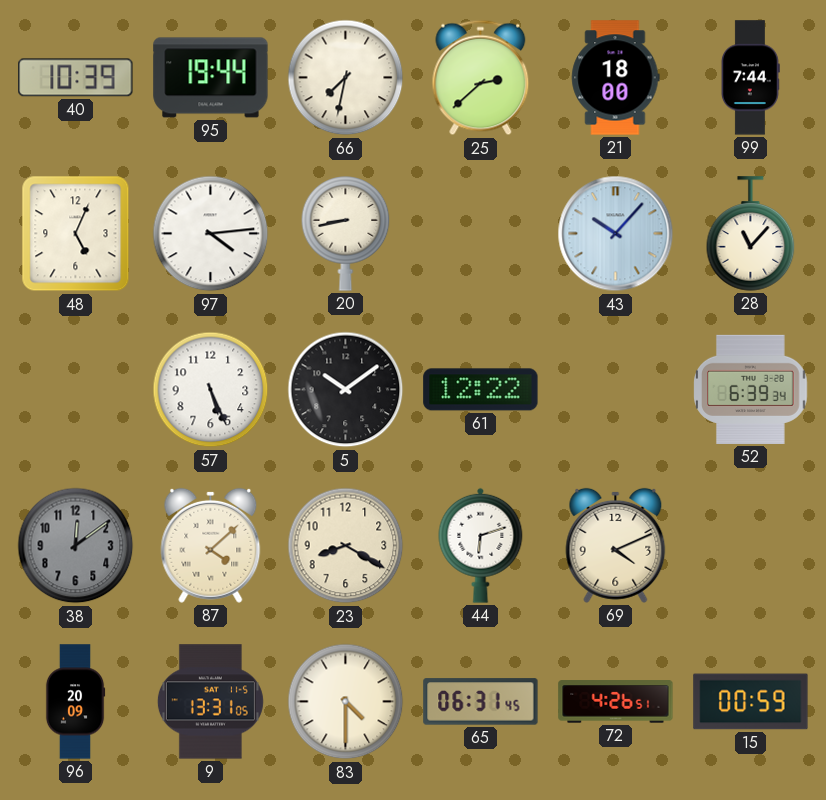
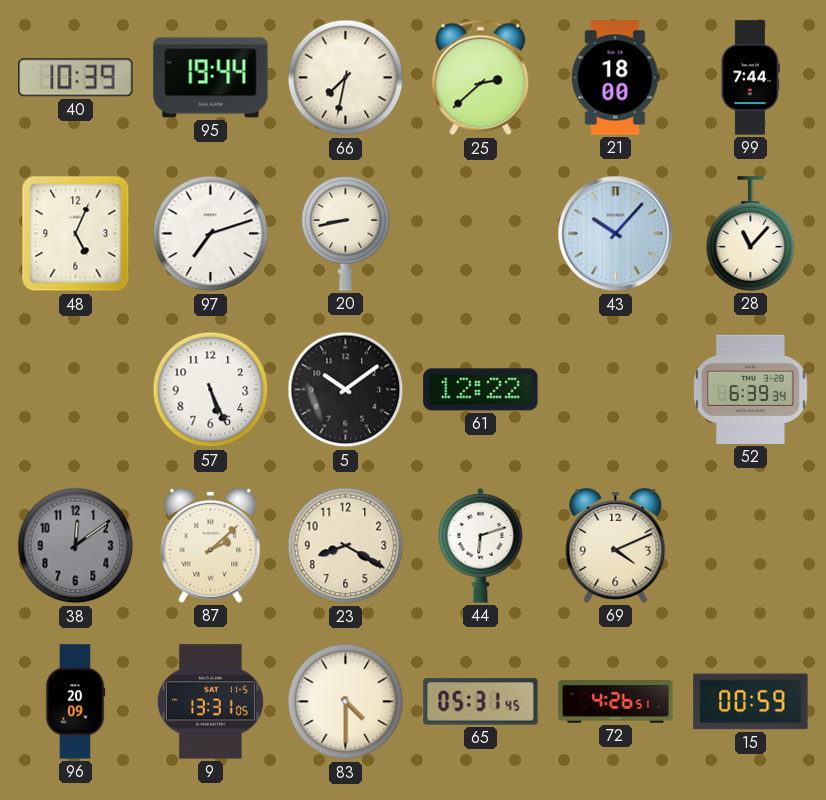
97: 4:14 -> 7:12 (211, 234)
87: 4:08 -> 2:08 (211, 545)
65: 06:31 -> 05:31 (481, 702)
